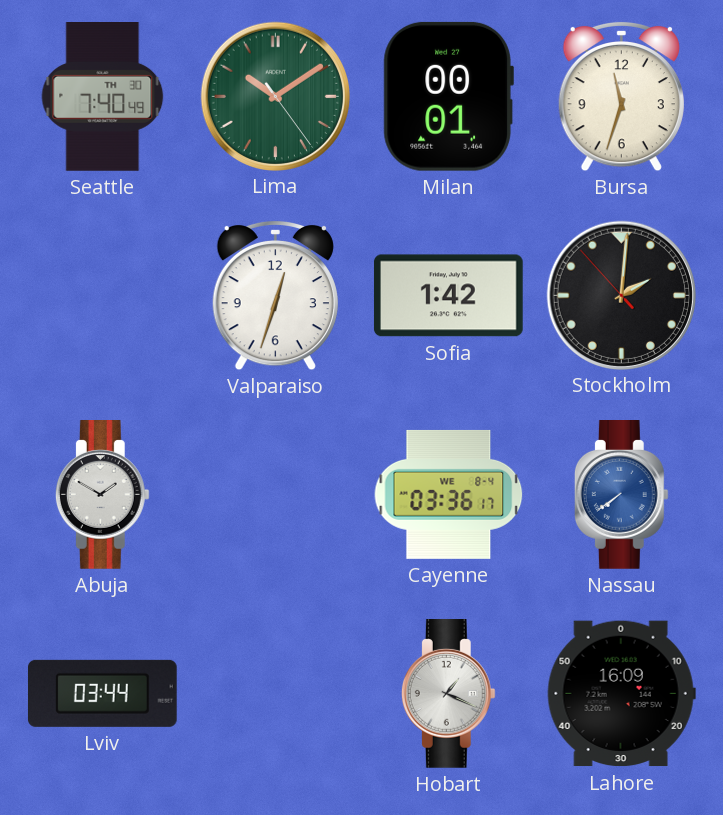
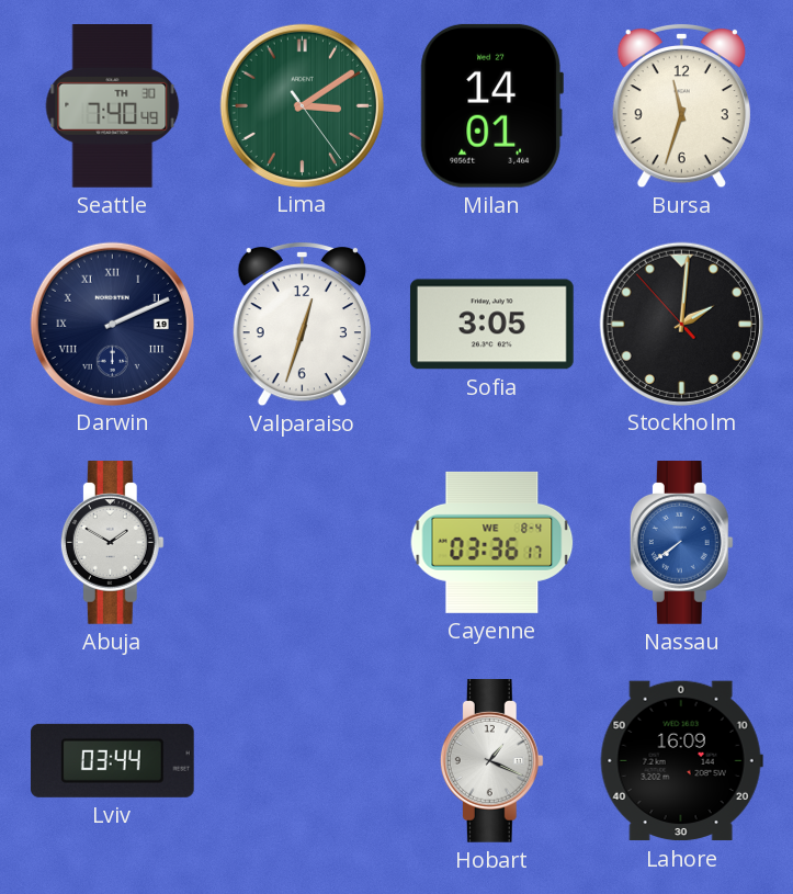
Lima: 10:09 -> 3:09 (302, 105)
Milan: 00:01 -> 14:01 (491, 105)
Darwin: none -> 2:11 (112, 324)
Sofia: 1:42 -> 3:05 (491, 325)
